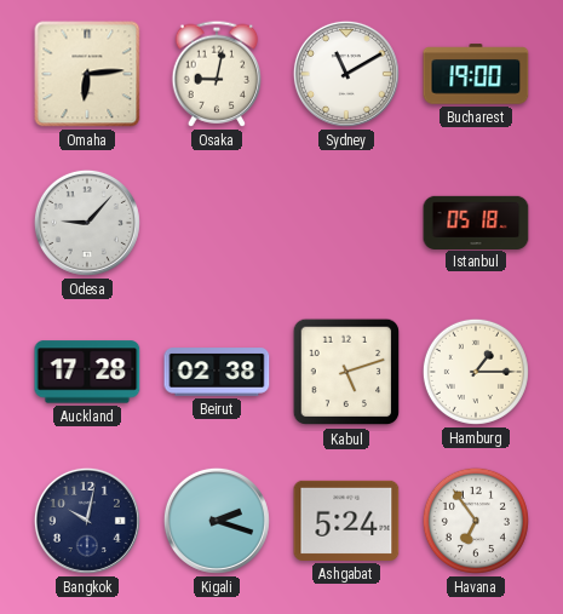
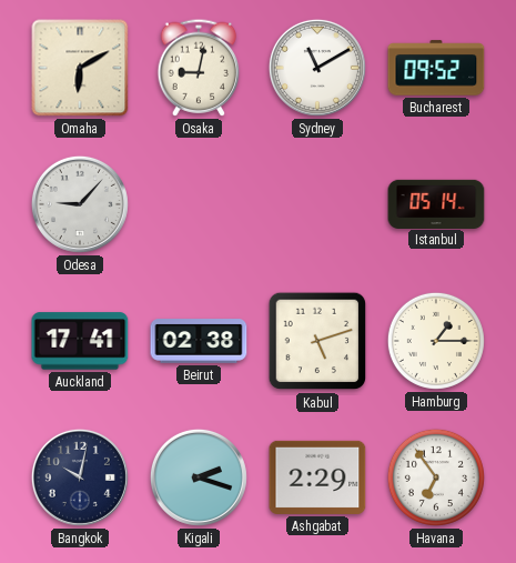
Omaha: 6:14 -> 6:10 (80, 68)
Bucharest: 19:00 -> 09:52 (436, 68)
Istanbul: 05:18 -> 05:14 (436, 203)
Auckland: 17:28 -> 17:41 (80, 341)
Ashgabat: 5:24 -> 2:29 (317, 477)
